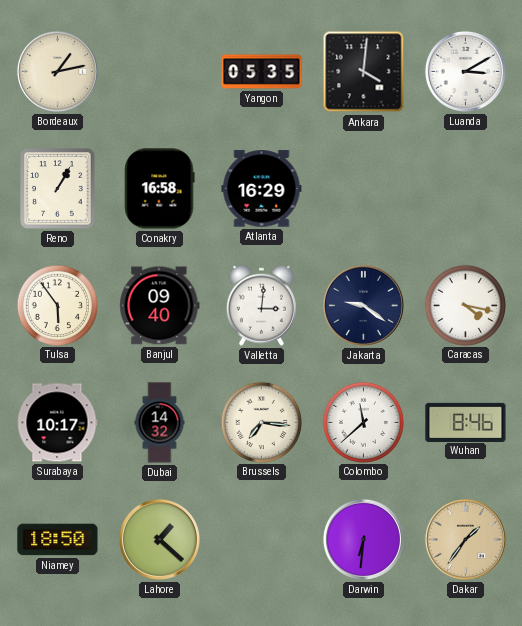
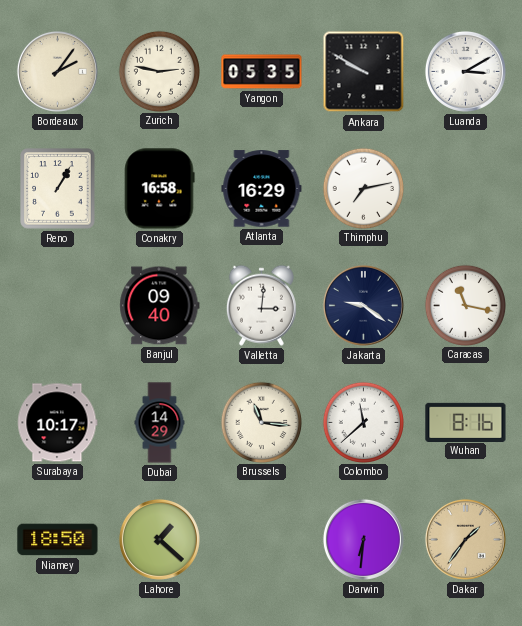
Bordeaux: 1:13 -> 2:06 (57, 71)
Zurich: none -> 2:47 (159, 71)
Ankara: 4:01 -> 9:50 (364, 72)
Thimphu: none -> 7:13 (363, 188)
Tulsa: 5:54 -> none (57, 305)
Caracas: 4:17 -> 11:17 (465, 305)
Dubai: 14:32 -> 14:29 (160, 423)
Brussels: 7:16 -> 11:16 (261, 422)
Wuhan: 8:46 -> 8:16 (466, 422)
